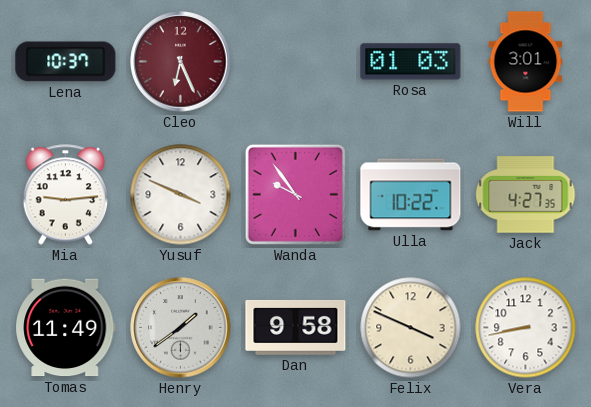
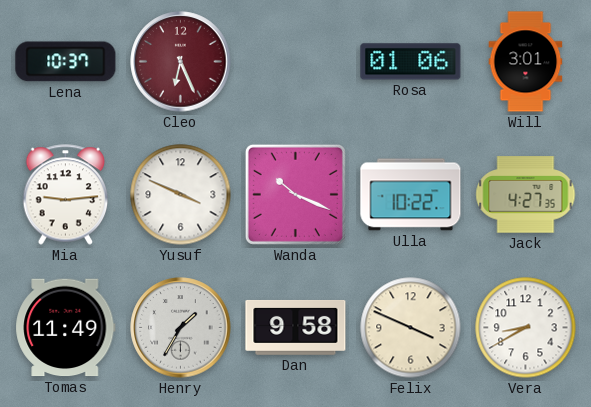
Rosa: 01:03 -> 01:06 (411, 62)
Wanda: 9:54 -> 10:19 (295, 194)
Henry: 1:39 -> 1:35 (181, 328)
Vera: 8:43 -> 8:40 (526, 328)
